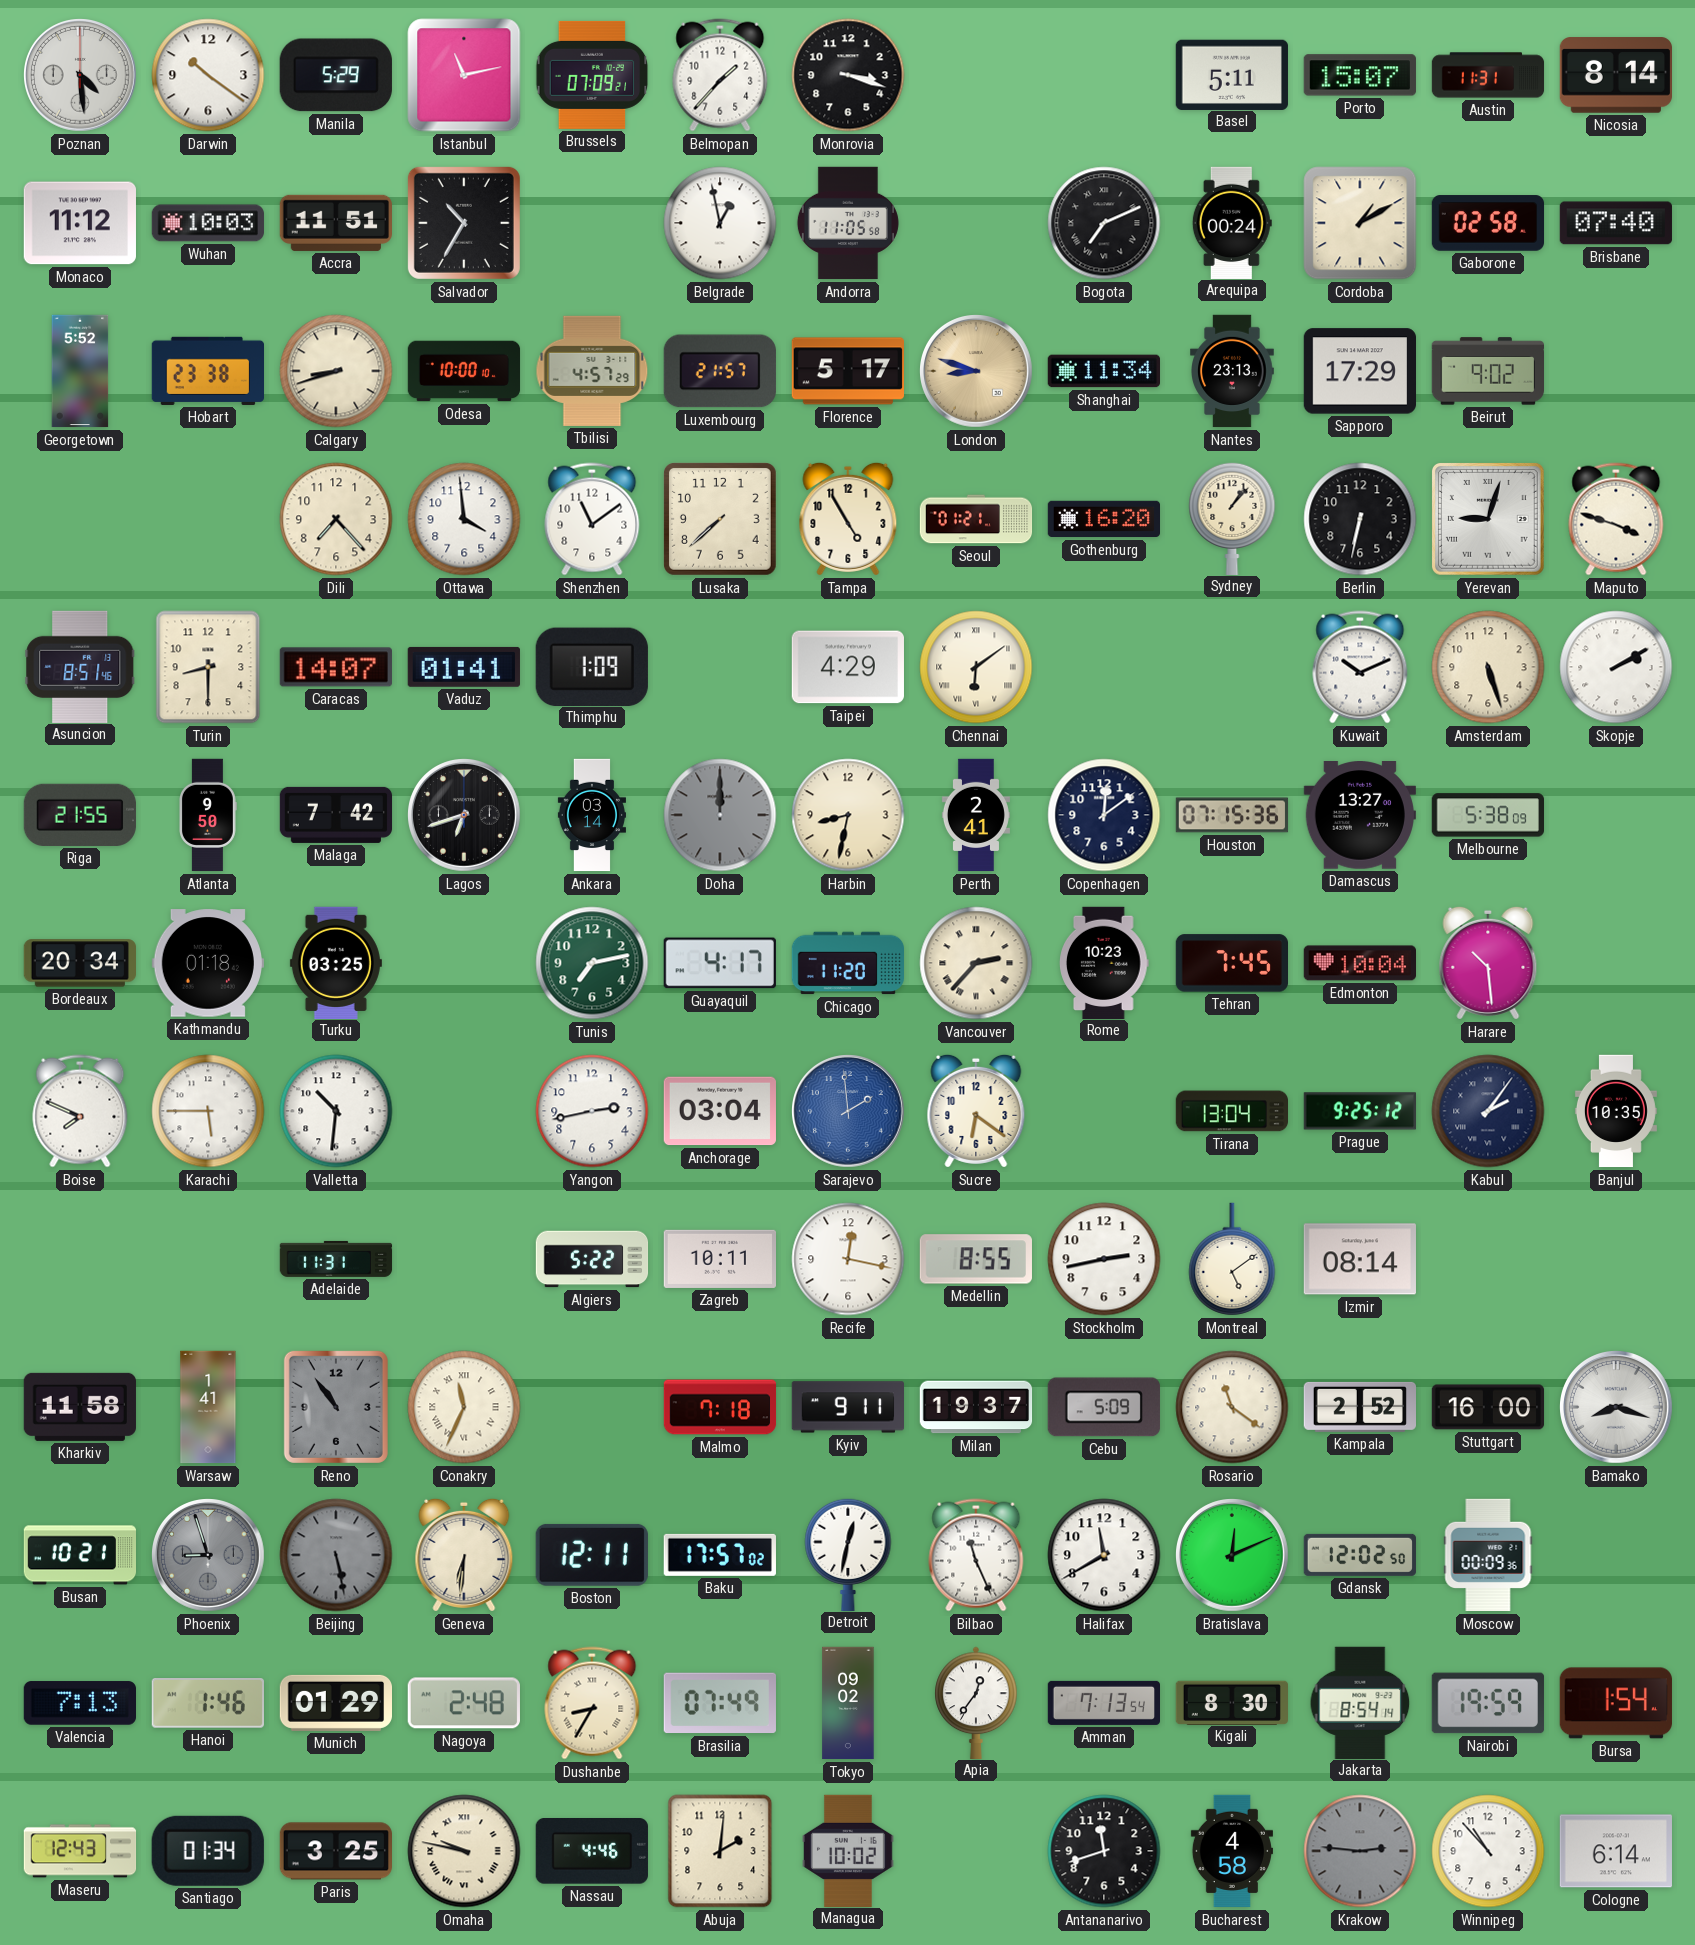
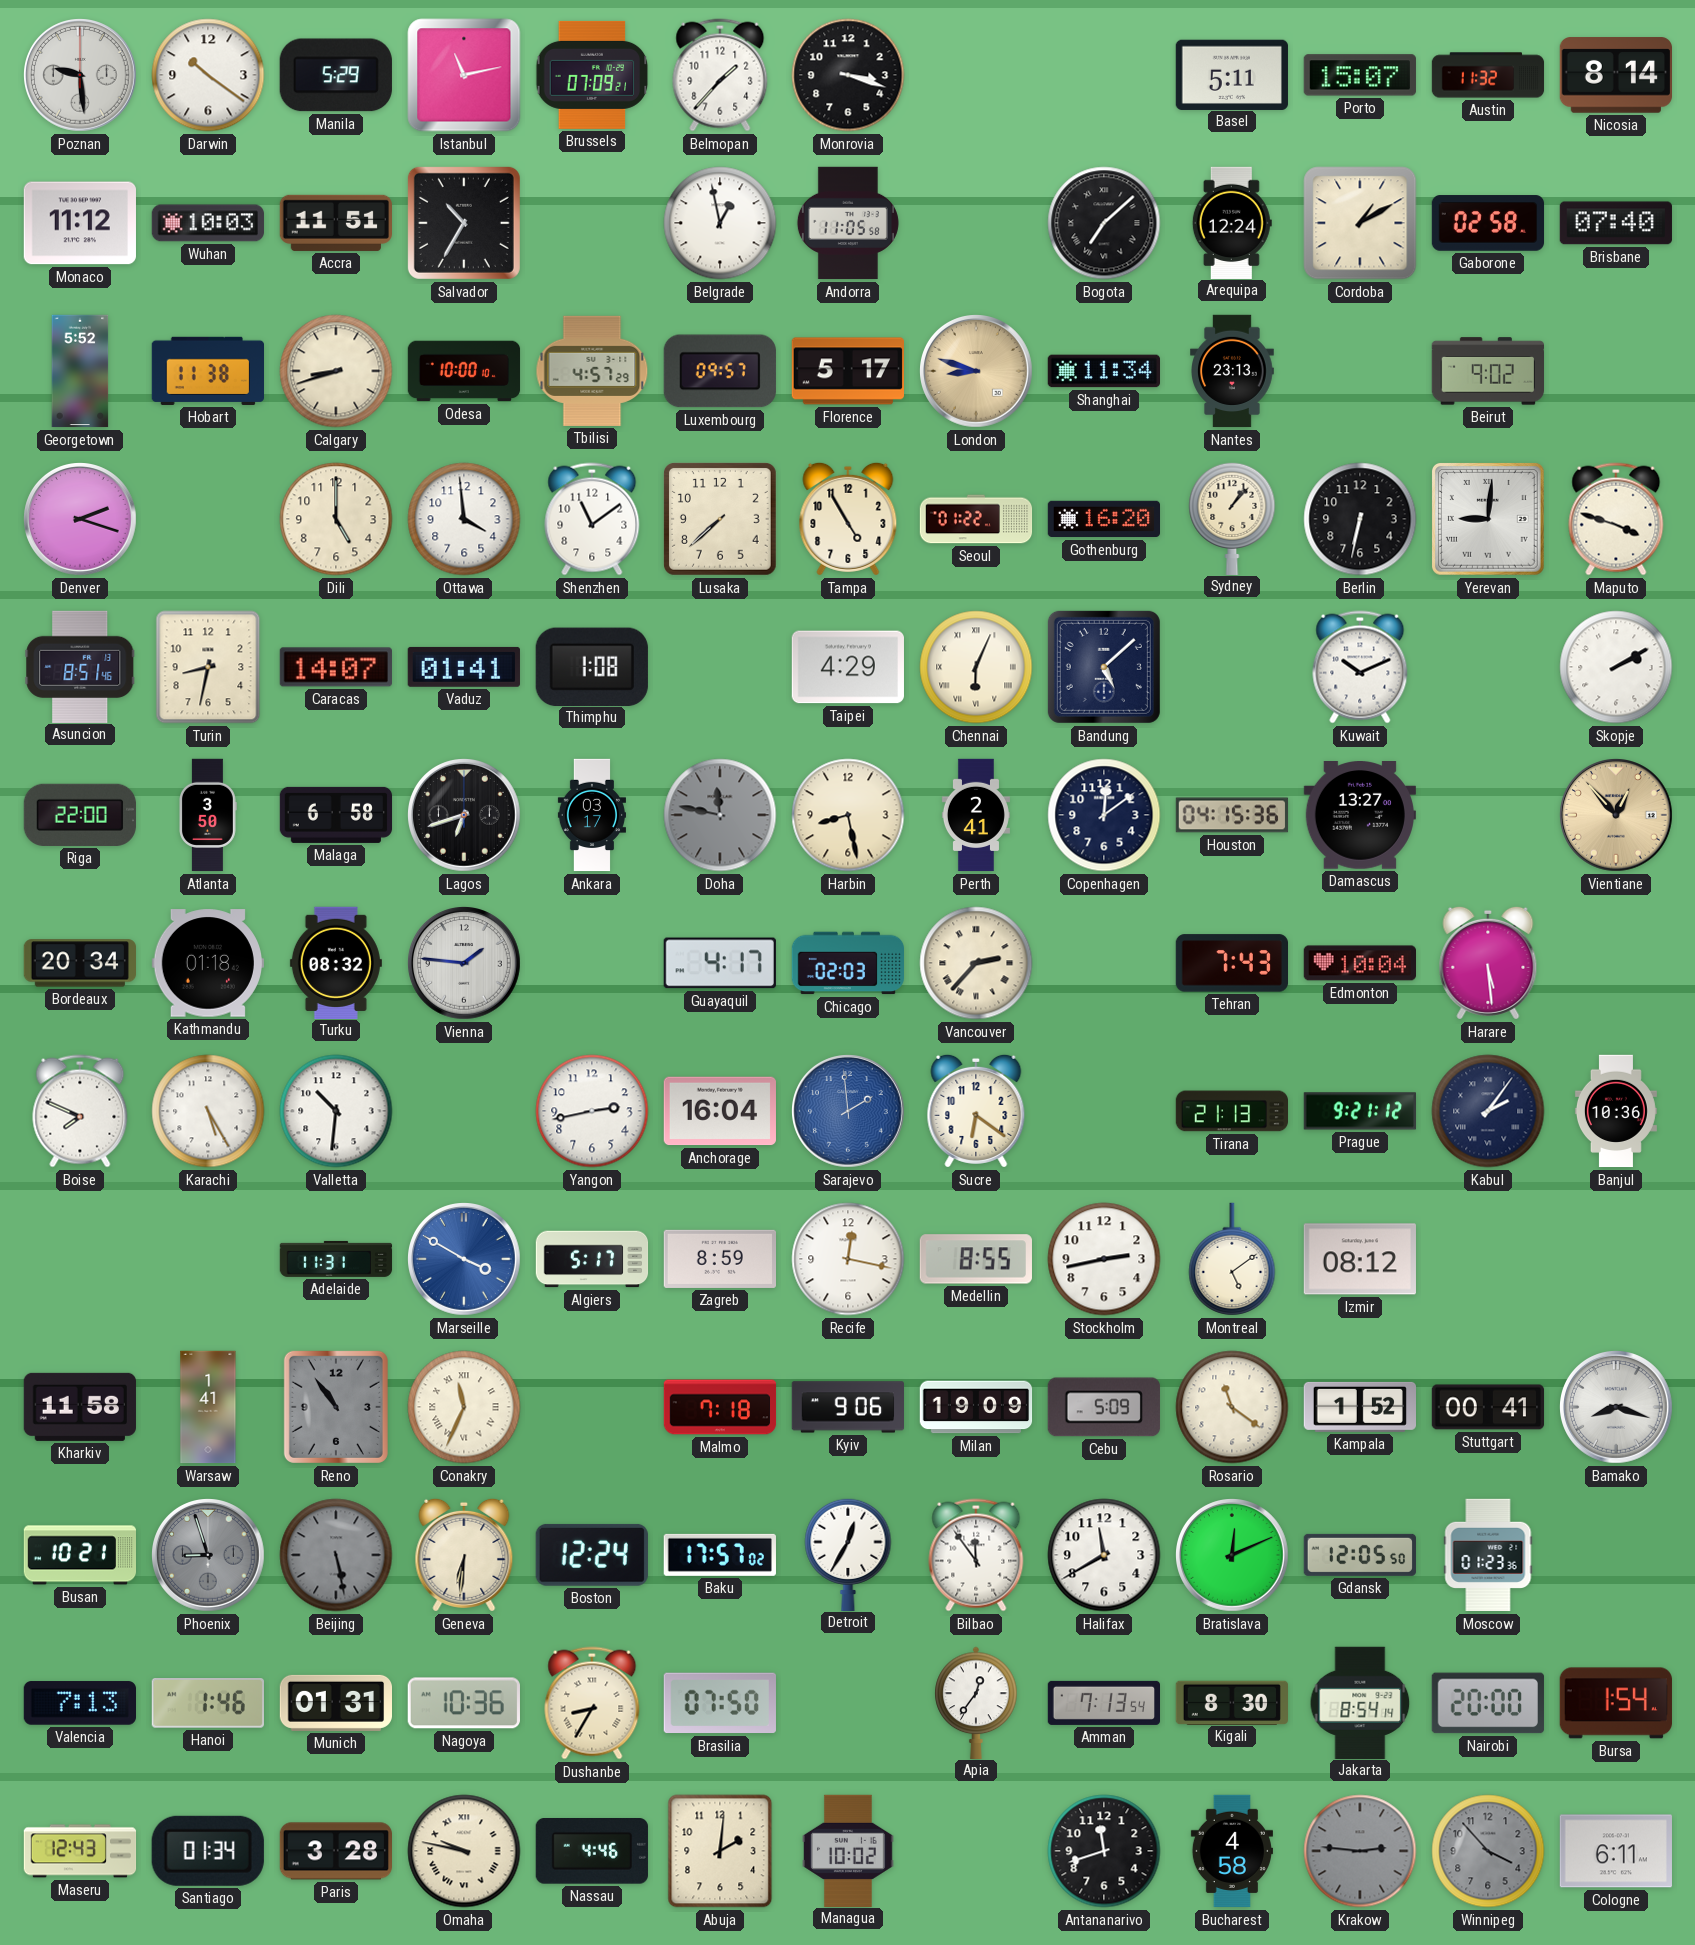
Poznan: 4:29 -> 9:29 (81, 76)
Austin: 11:31 -> 11:32 (1488, 75)
Bogota: 7:11 -> 7:08 (1104, 223)
Arequipa: 00:24 -> 12:24 (1232, 222)
Hobart: 23:38 -> 11:38 (207, 371)
Luxembourg: 21:57 -> 09:57 (720, 371)
Sapporo: 17:29 -> none (1359, 371)
Denver: none -> 2:18 (81, 520)
Dili: 7:23 -> 5:00 (336, 519)
Seoul: 01:21 -> 01:22 (976, 519)
Yerevan: 9:03 -> 9:01 (1488, 519)
Turin: 8:30 -> 8:32 (208, 667)
Thimphu: 1:09 -> 1:08 (592, 666)
Chennai: 6:09 -> 6:04 (976, 667)
Bandung: none -> 5:08 (1104, 667)
Amsterdam: 5:27 -> none (1488, 667)
Riga: 21:55 -> 22:00 (80, 815)
Atlanta: 9:50 -> 3:50 (208, 815)
Malaga: 7:42 -> 6:58 (336, 815)
Ankara: 03:14 -> 03:17 (592, 815)
Doha: 12:00 -> 11:47 (720, 815)
Harbin: 8:32 -> 8:28 (848, 815)
Houston: 07:15 -> 04:15 (1232, 815)
Melbourne: 5:38 -> none (1487, 815)
Vientiane: none -> 12:53 (1617, 816)
Turku: 03:25 -> 08:32 (336, 962)
Vienna: none -> 1:46 (465, 964)
Tunis: 7:13 -> none (592, 963)
Chicago: 11:20 -> 02:03 (847, 963)
Rome: 10:23 -> none (1105, 962)
Tehran: 7:45 -> 7:43 (1231, 963)
Harare: 10:29 -> 5:29 (1488, 963)
Karachi: 5:45 -> 5:25 (208, 1111)
Anchorage: 03:04 -> 16:04 (720, 1111)
Tirana: 13:04 -> 21:13 (1231, 1111)
Prague: 9:25 -> 9:21 (1359, 1111)
Banjul: 10:35 -> 10:36 (1616, 1111)
Marseille: none -> 3:50 (465, 1260)
Algiers: 5:22 -> 5:17 (592, 1259)
Zagreb: 10:11 -> 8:59 (719, 1259)
Izmir: 08:14 -> 08:12 (1360, 1259)
Kyiv: 9:11 -> 9:06 (847, 1407)
Milan: 19:37 -> 19:09 (976, 1407)
Kampala: 2:52 -> 1:52 (1359, 1407)
Stuttgart: 16:00 -> 00:41 (1488, 1407)
Boston: 12:11 -> 12:24 (592, 1555)
Detroit: 12:32 -> 12:35 (848, 1554)
Bilbao: 11:26 -> 11:54 (976, 1555)
Gdansk: 12:02 -> 12:05 (1360, 1555)
Moscow: 00:09 -> 01:23 (1488, 1555)
Munich: 01:29 -> 01:31 (336, 1703)
Nagoya: 2:48 -> 10:36 (464, 1703)
Brasilia: 07:49 -> 07:50 (720, 1703)
Tokyo: 09:02 -> none (848, 1703)
Nairobi: 19:59 -> 20:00 (1488, 1703)
Paris: 3:25 -> 3:28 (335, 1851)
Winnipeg: 10:53 -> 3:53 (1488, 1851)
Winnipeg dial: white -> grey (1488, 1851)
Cologne: 6:14 -> 6:11 (1616, 1851)
